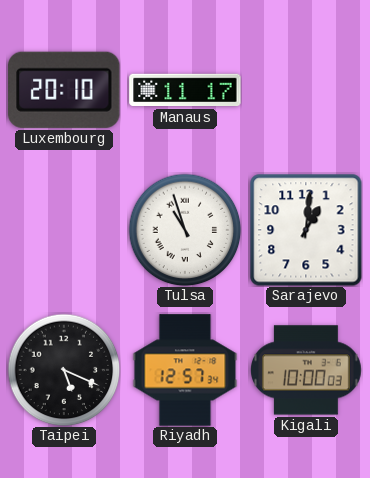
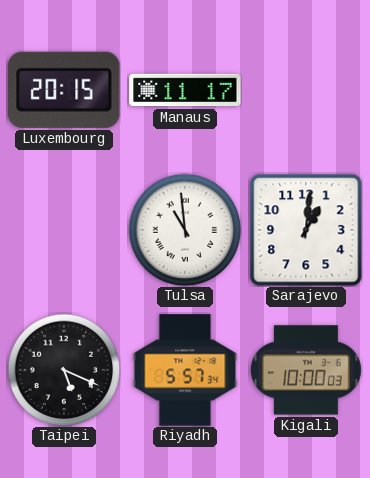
Luxembourg: 20:10 -> 20:15 (64, 90)
Tulsa: 10:57 -> 10:59 (185, 230)
Riyadh: 12:57 -> 5:57 (185, 370)
